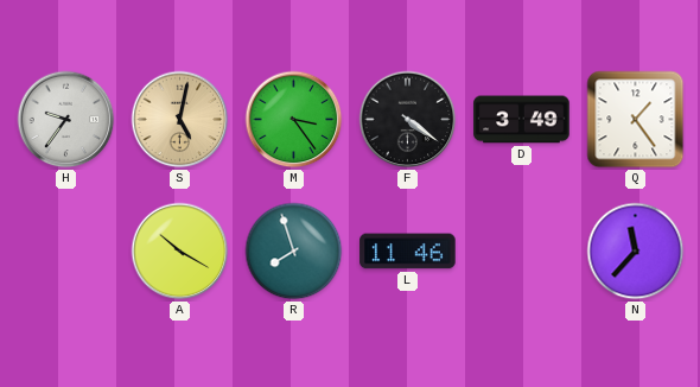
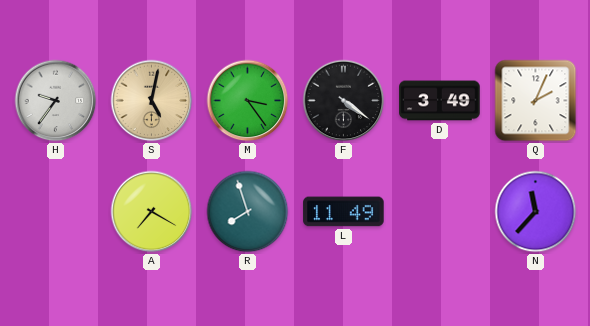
Q: 1:24 -> 2:04 (536, 101)
A: 10:20 -> 7:20 (152, 212)
L: 11:46 -> 11:49 (344, 212)
